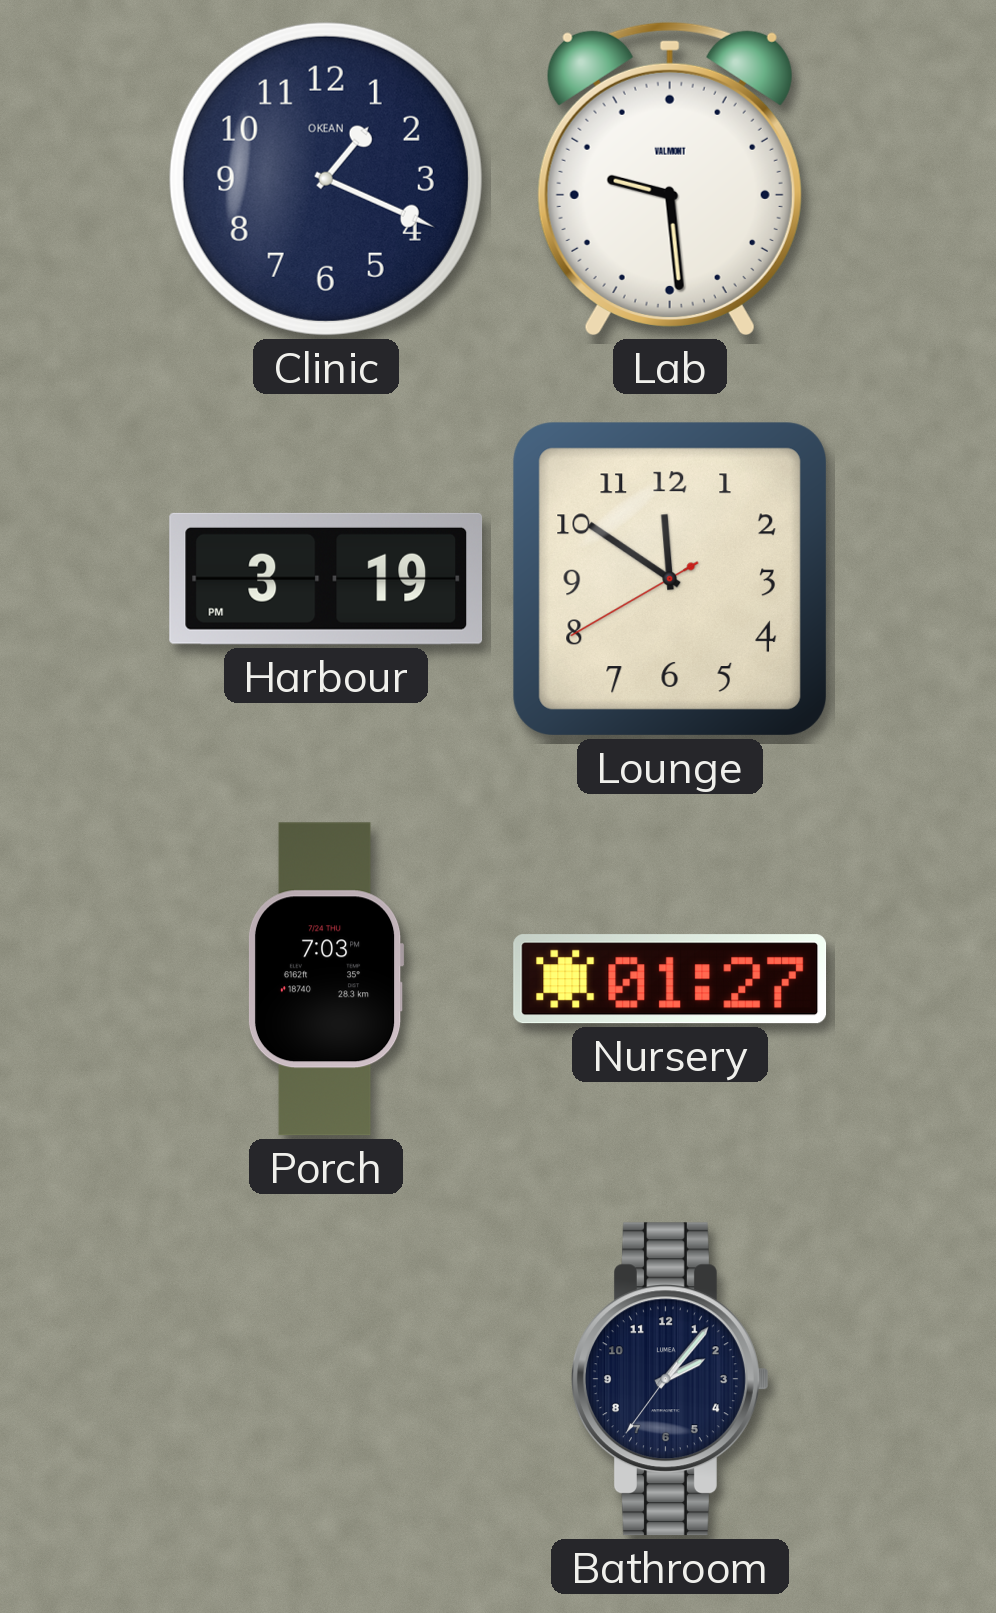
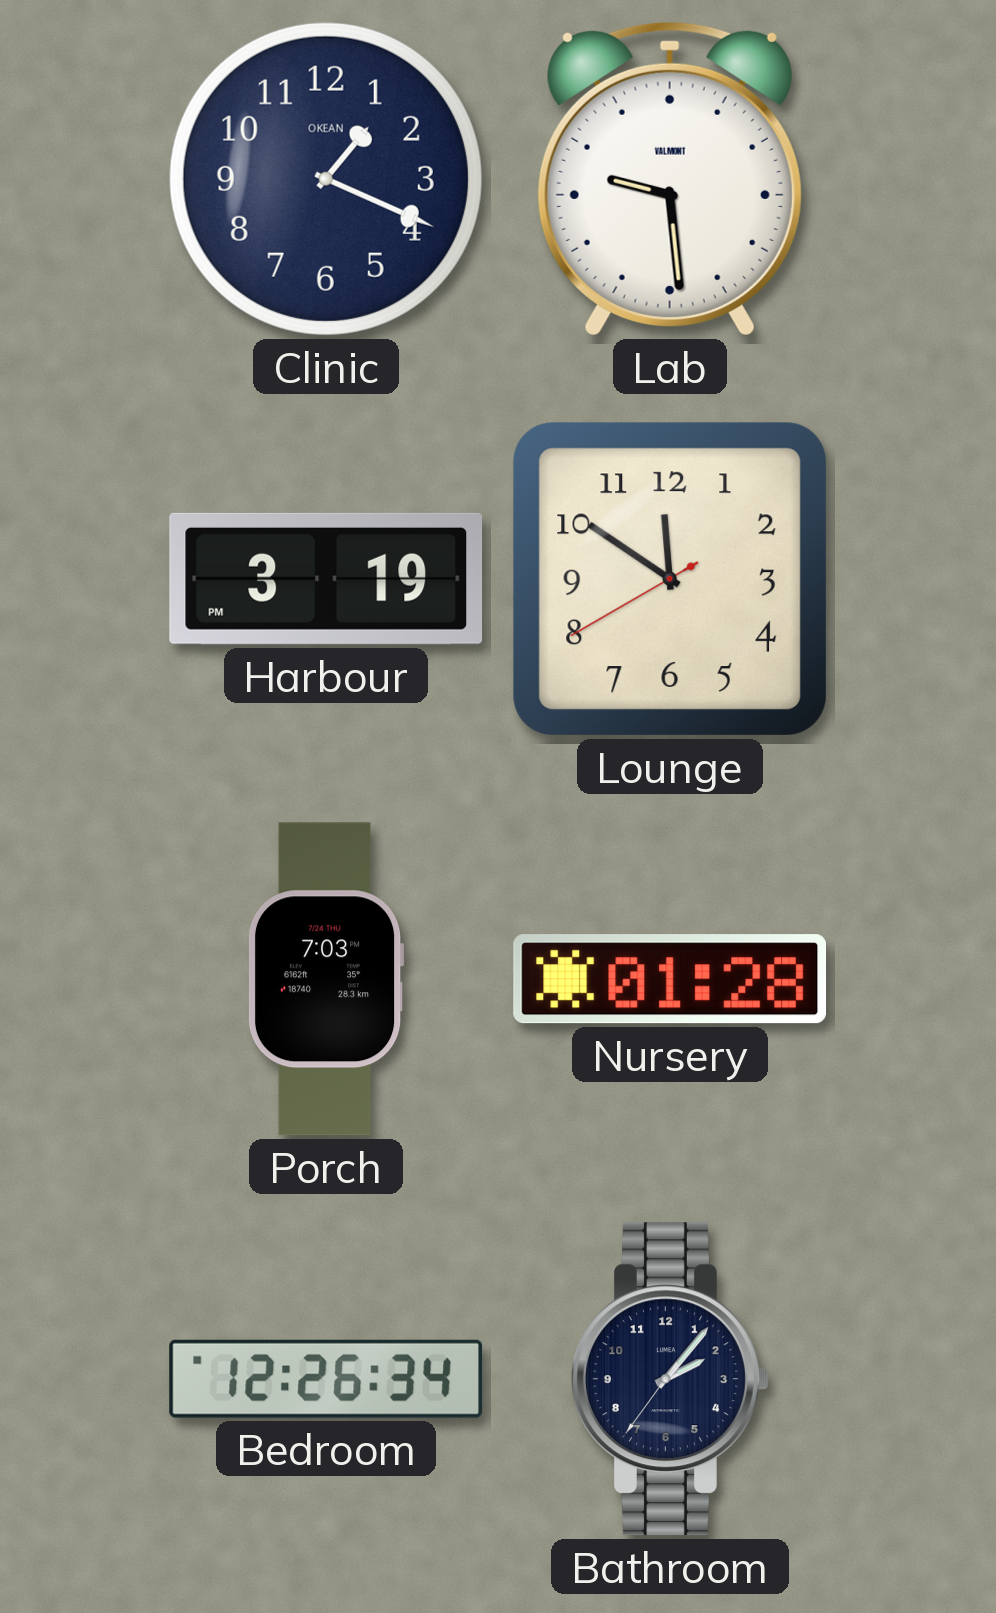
Nursery: 01:27 -> 01:28 (670, 979)
Bedroom: none -> 12:26 (326, 1379)
